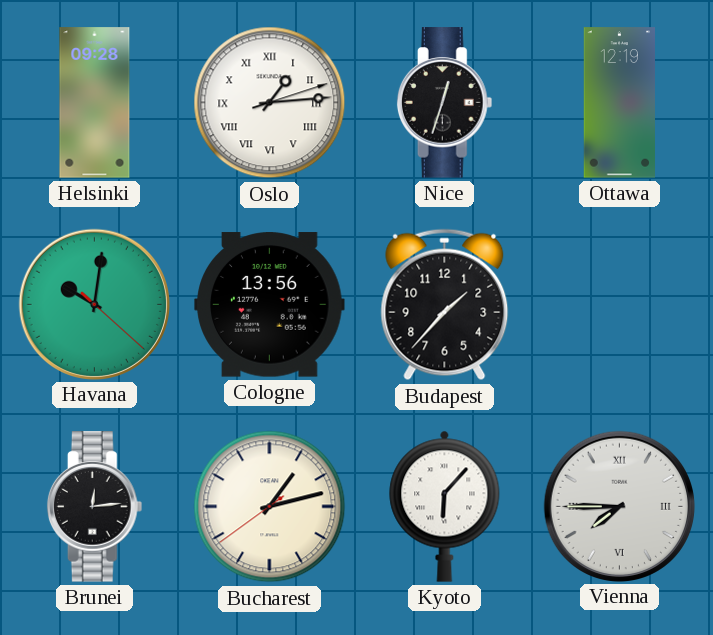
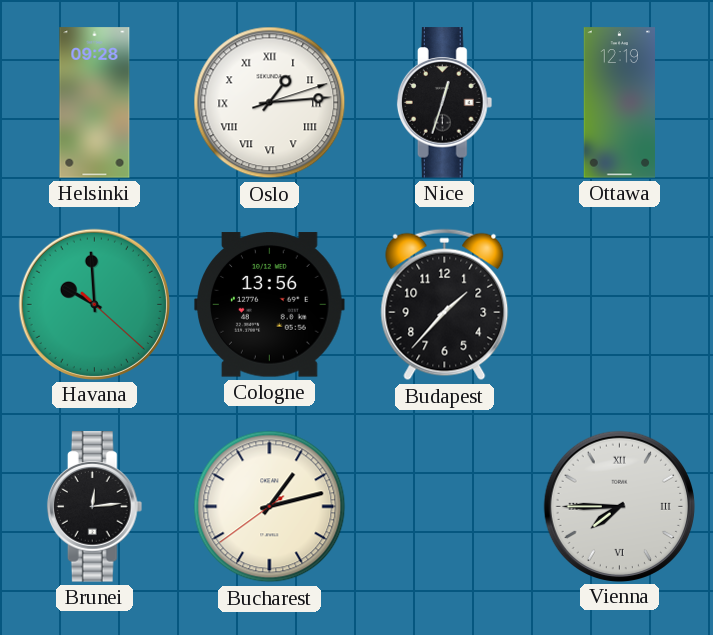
Havana: 10:01 -> 9:59 (94, 304)
Kyoto: 6:07 -> none (445, 506)
